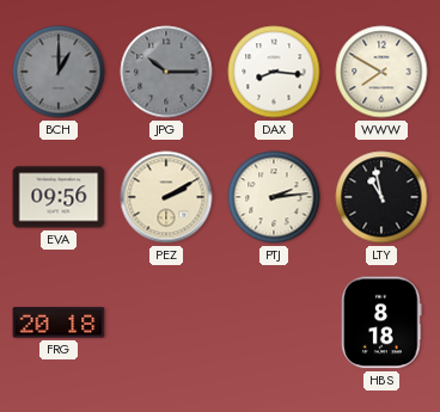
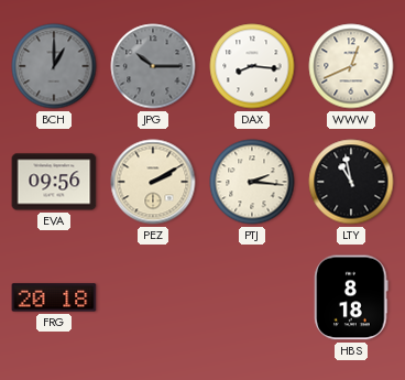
WWW: 7:50 -> 12:41 (351, 66)
PTJ: 2:14 -> 2:16 (252, 182)
